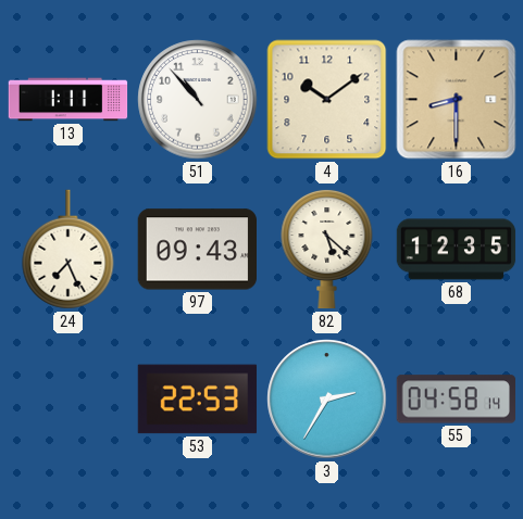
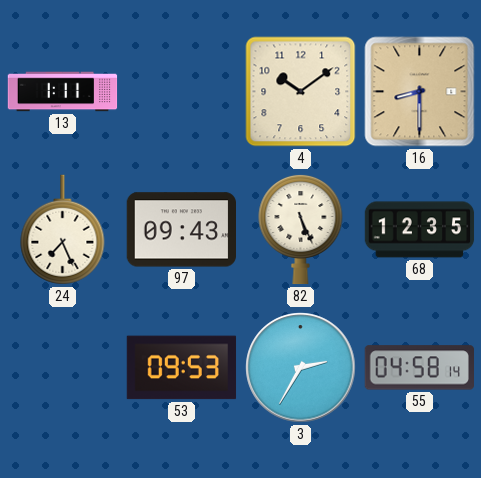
51: 10:53 -> none (198, 100)
82: 5:22 -> 5:26 (301, 229)
53: 22:53 -> 09:53 (182, 368)
